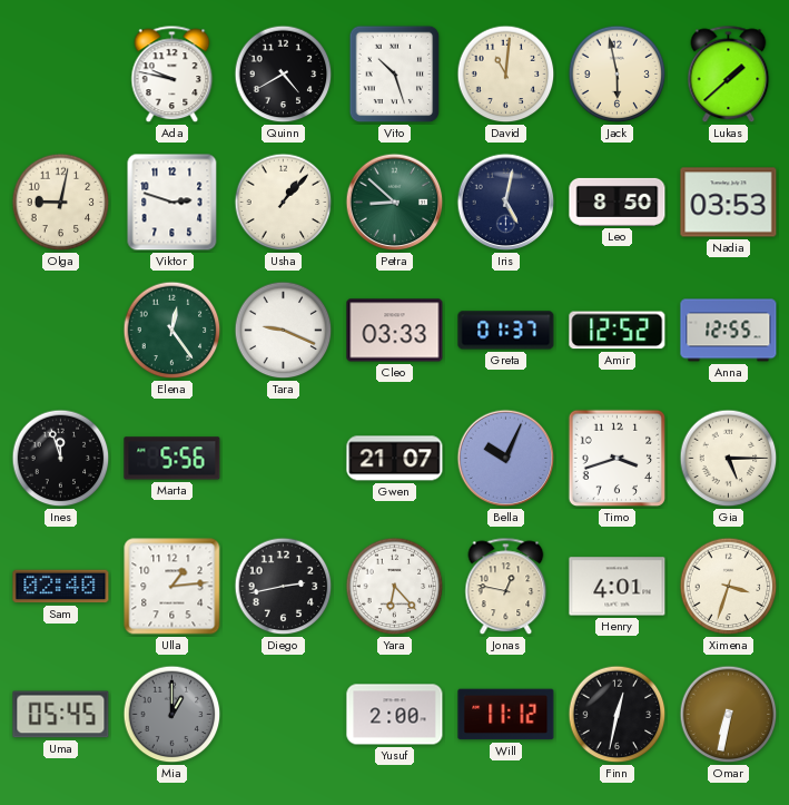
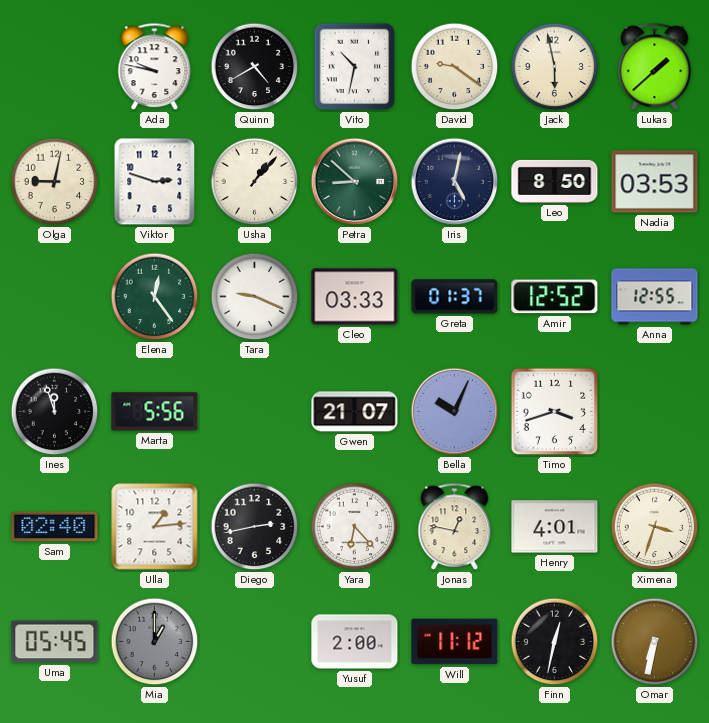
Vito: 10:27 -> 10:32 (355, 67)
David: 11:01 -> 9:21 (455, 67)
Gia: 5:15 -> none (729, 459)
